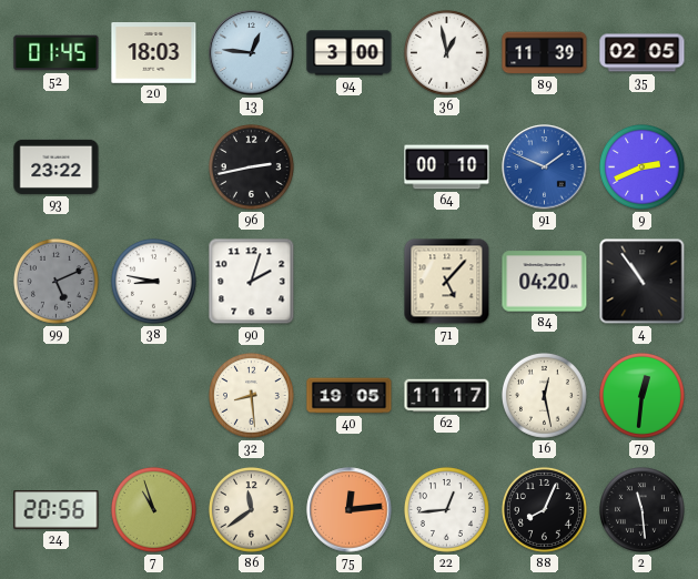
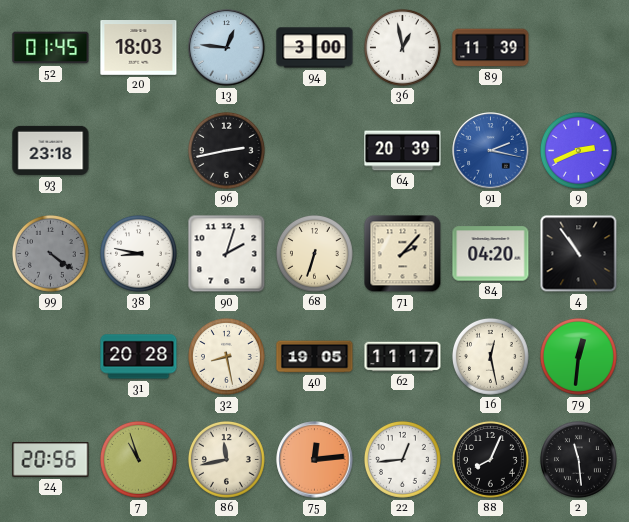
35: 02:05 -> none (643, 53)
93: 23:22 -> 23:18 (51, 150)
64: 00:10 -> 20:39 (403, 151)
91: 1:49 -> 2:17 (491, 151)
99: 5:11 -> 4:21 (50, 253)
68: none -> 6:33 (314, 253)
71: 5:07 -> 2:07 (403, 254)
31: none -> 20:28 (139, 357)
32: 8:29 -> 8:28 (226, 356)
86: 11:39 -> 11:43 (226, 459)
